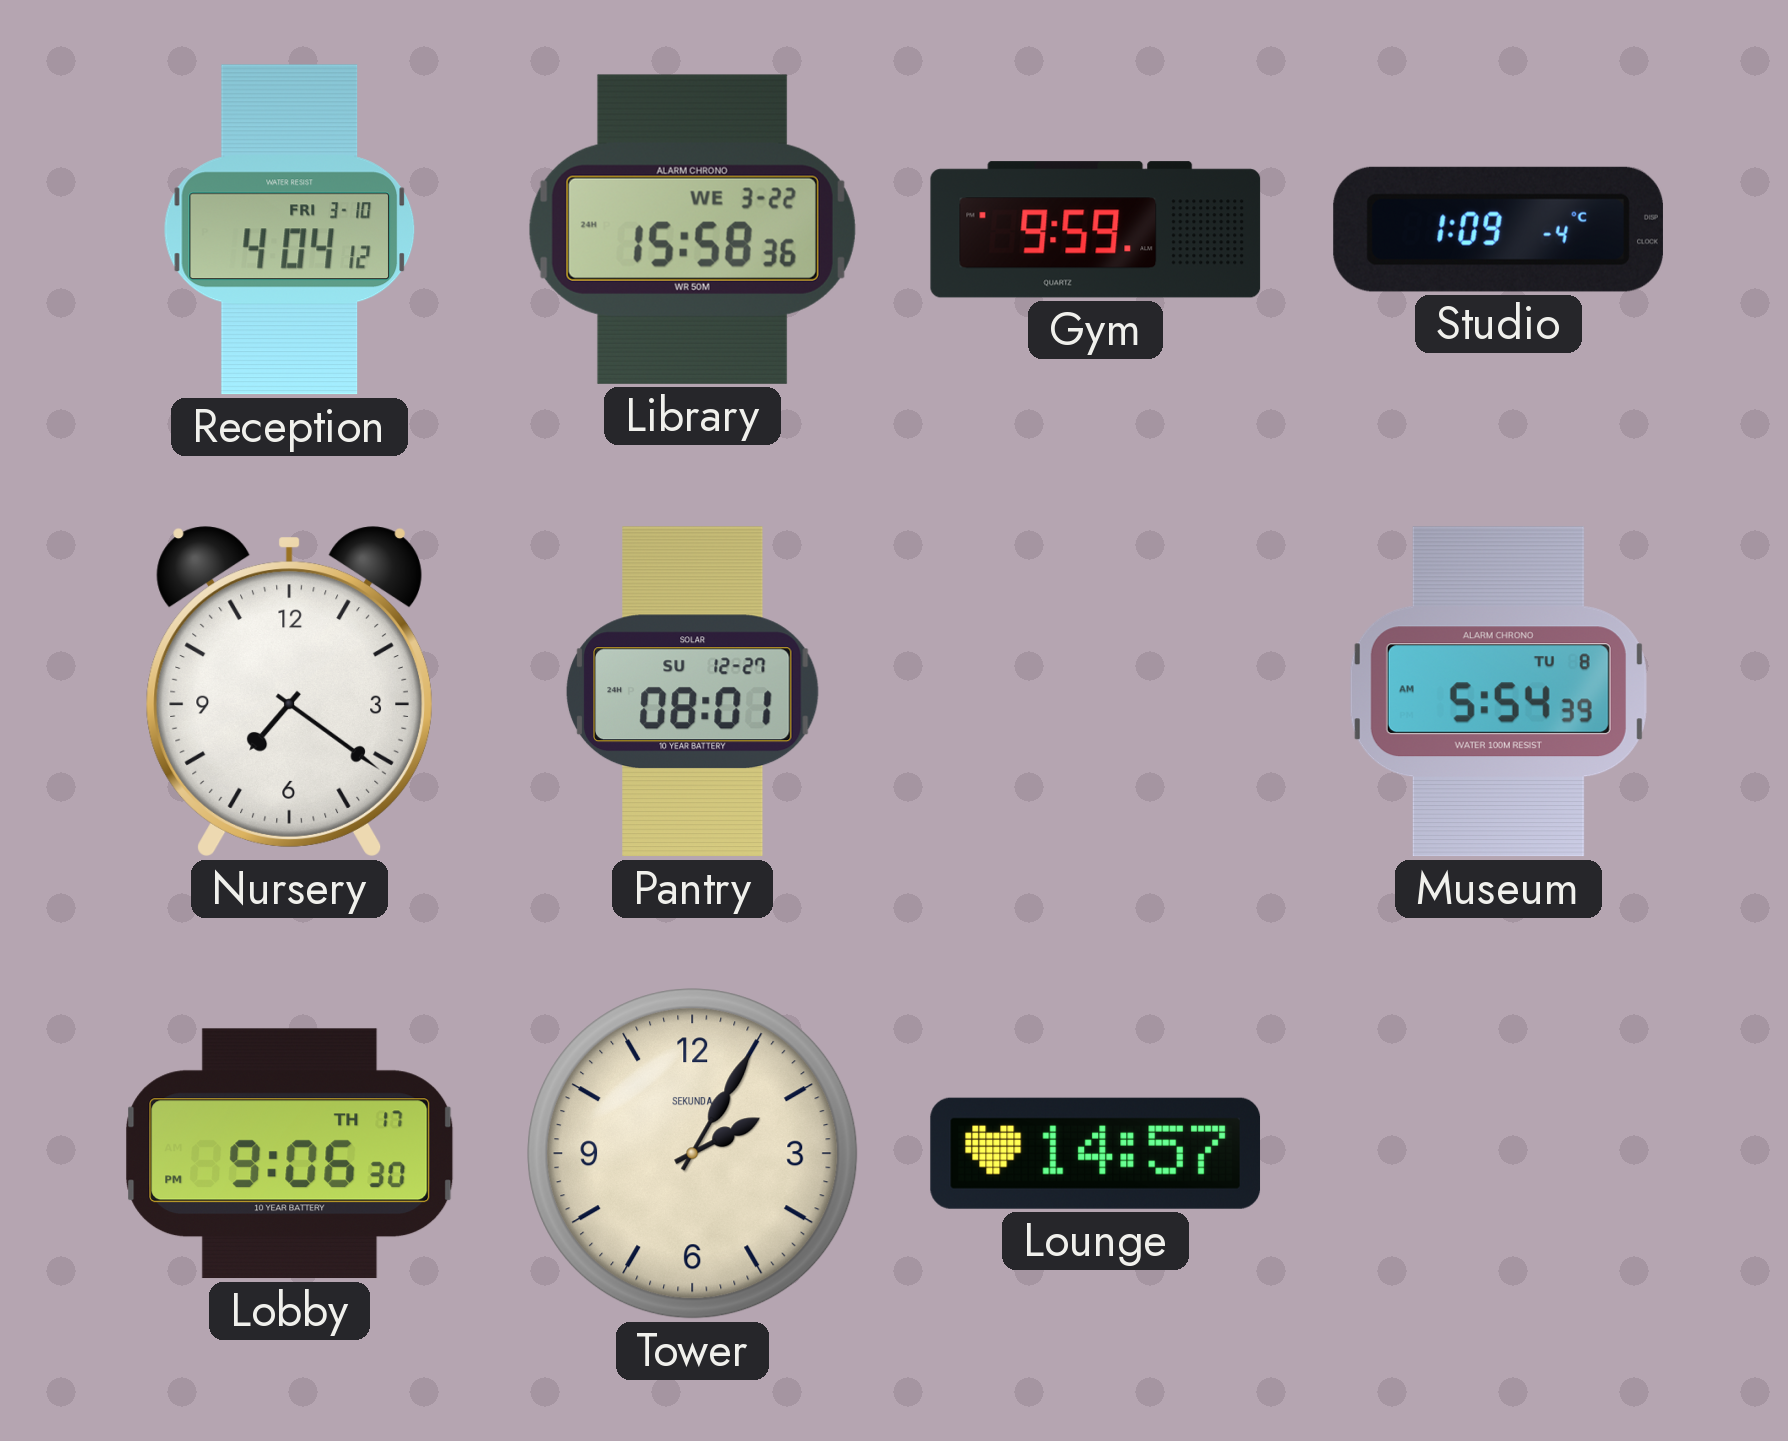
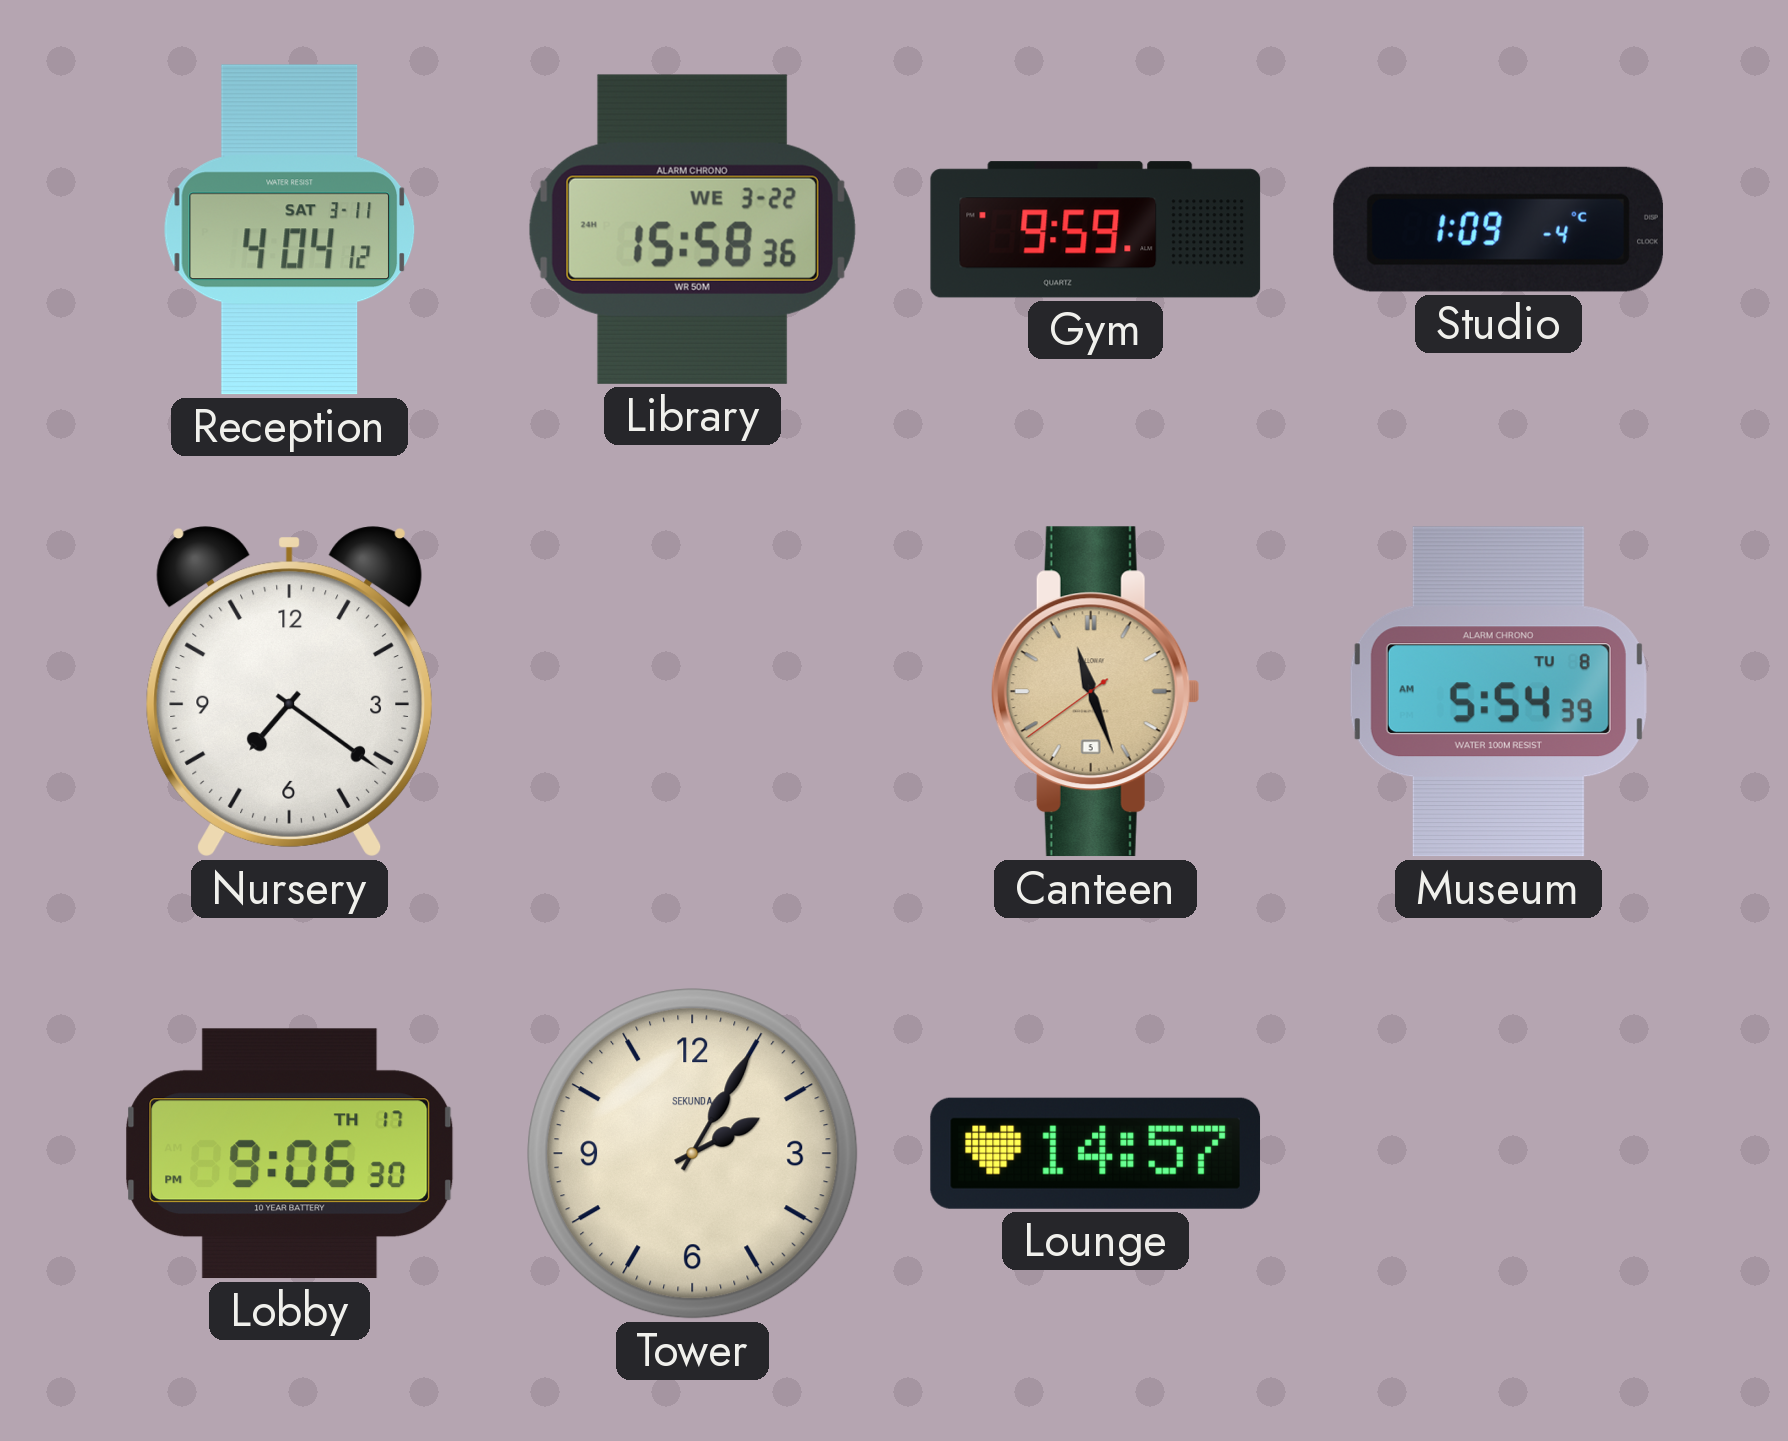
Reception date: FRI 3-10 -> SAT 3-11 (290, 230)
Pantry: 08:01 -> none (692, 692)
Canteen: none -> 11:26 (1095, 692)
